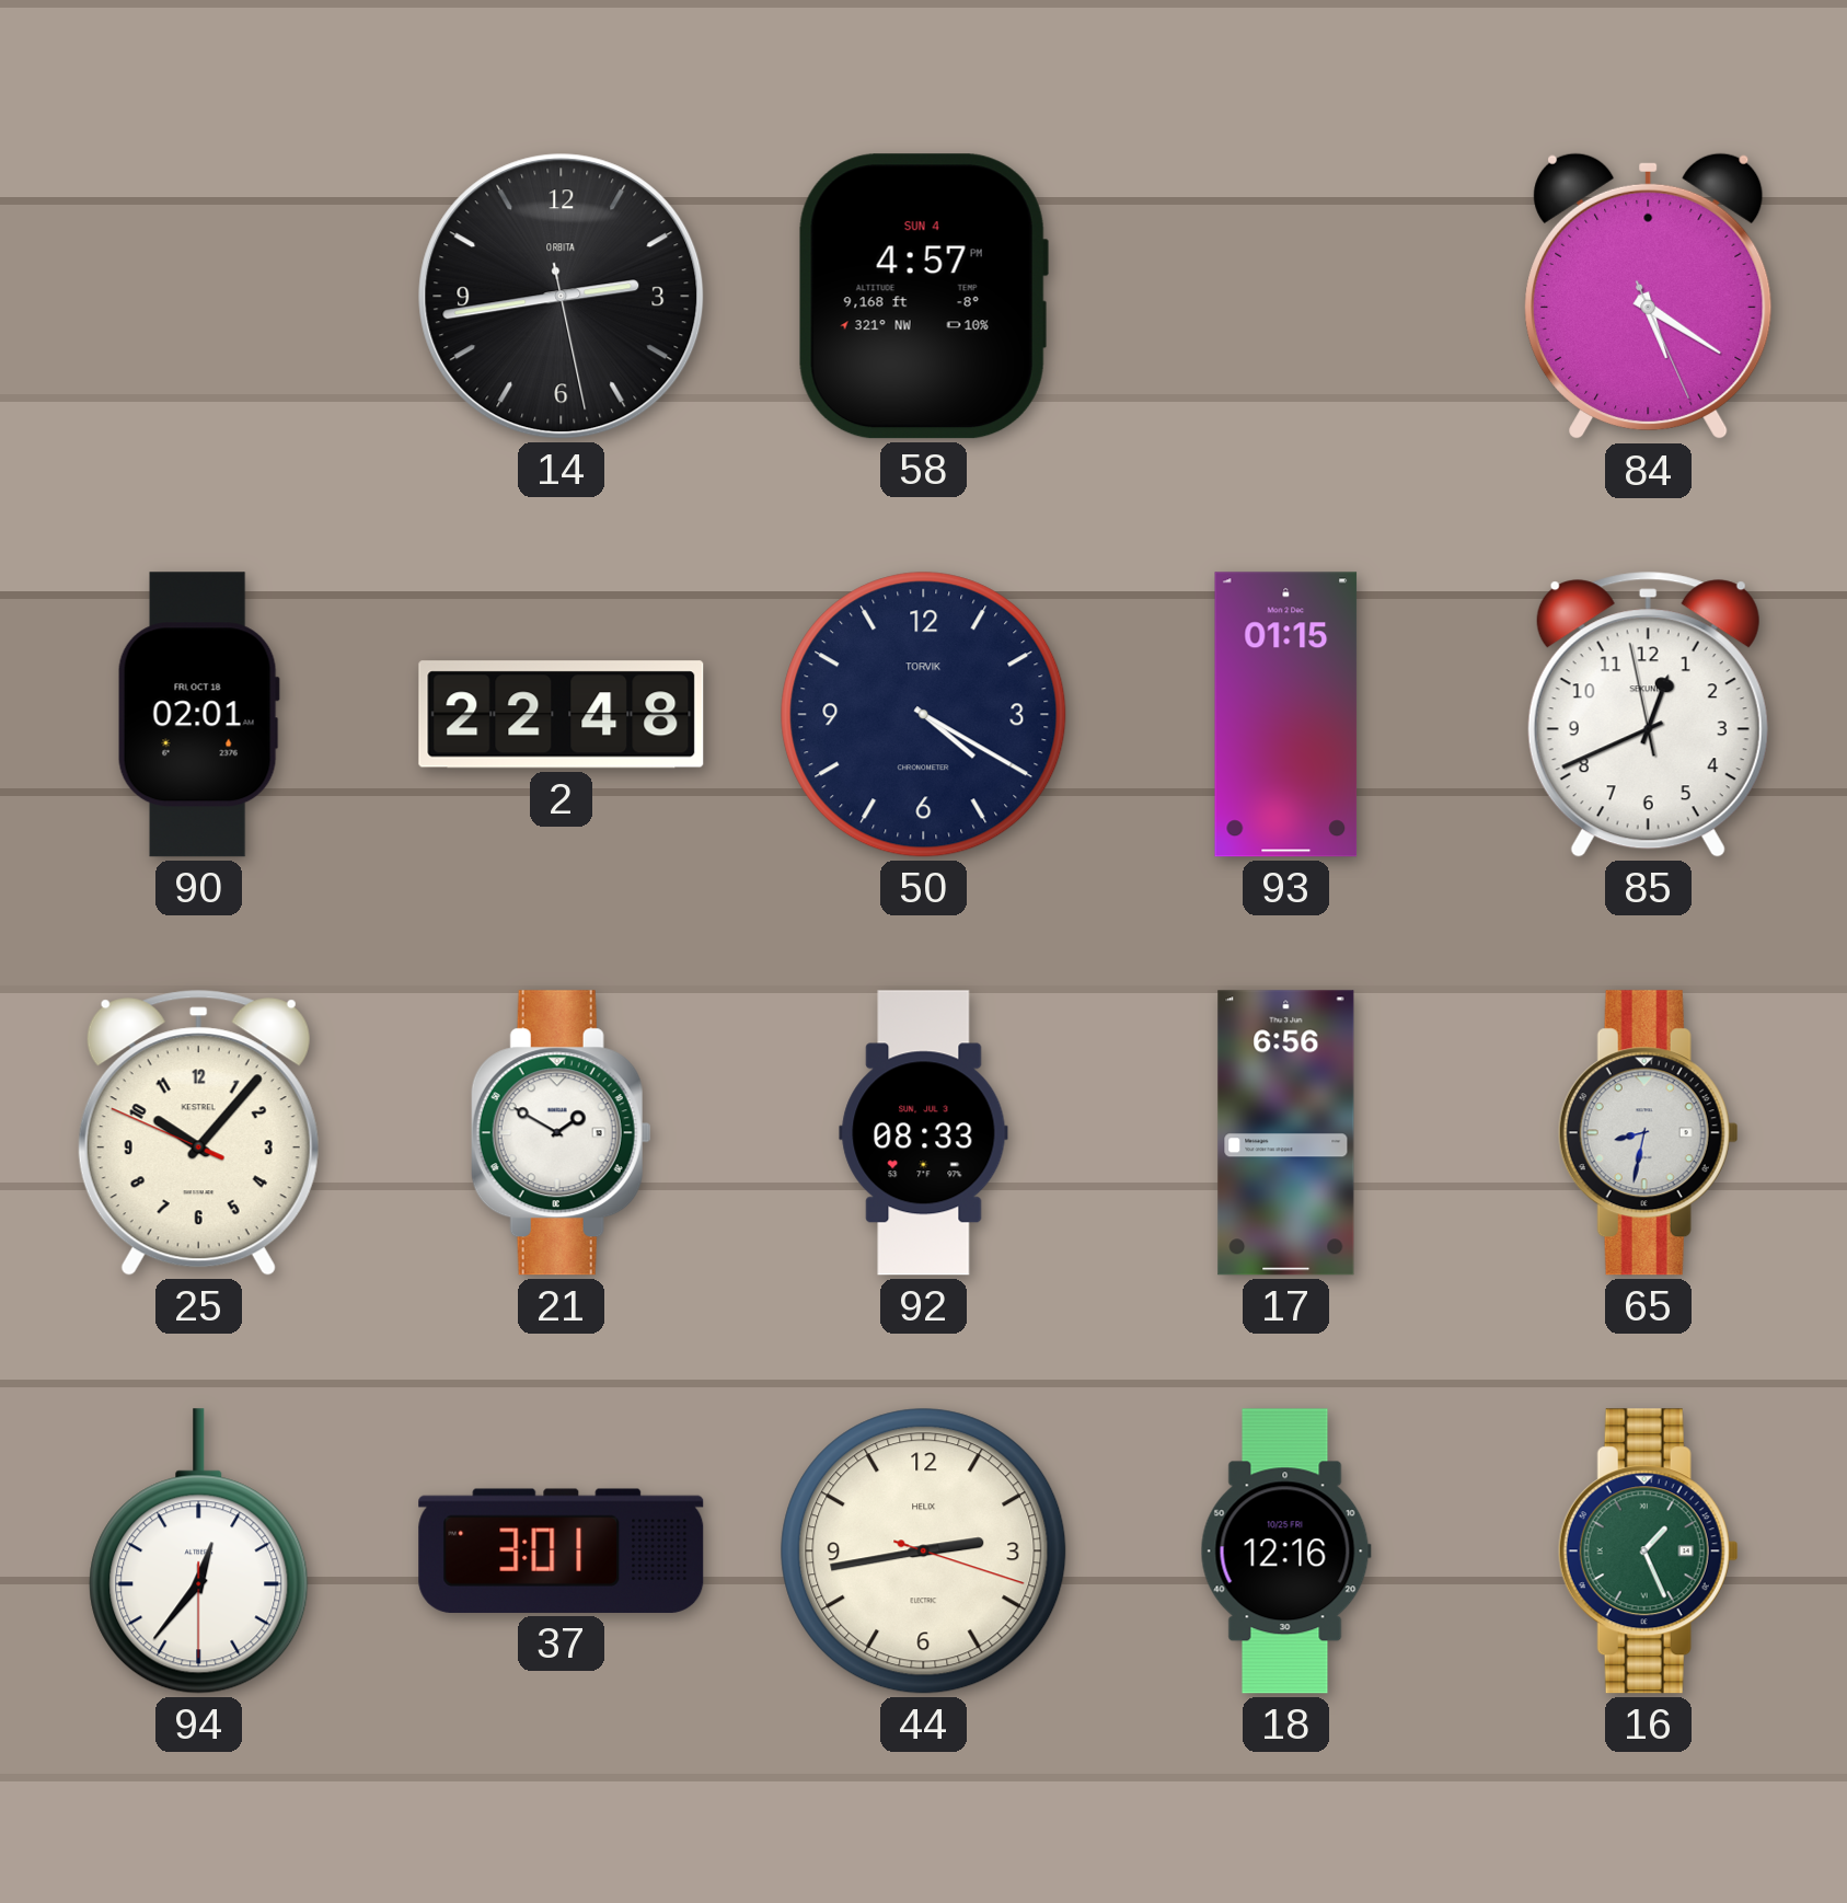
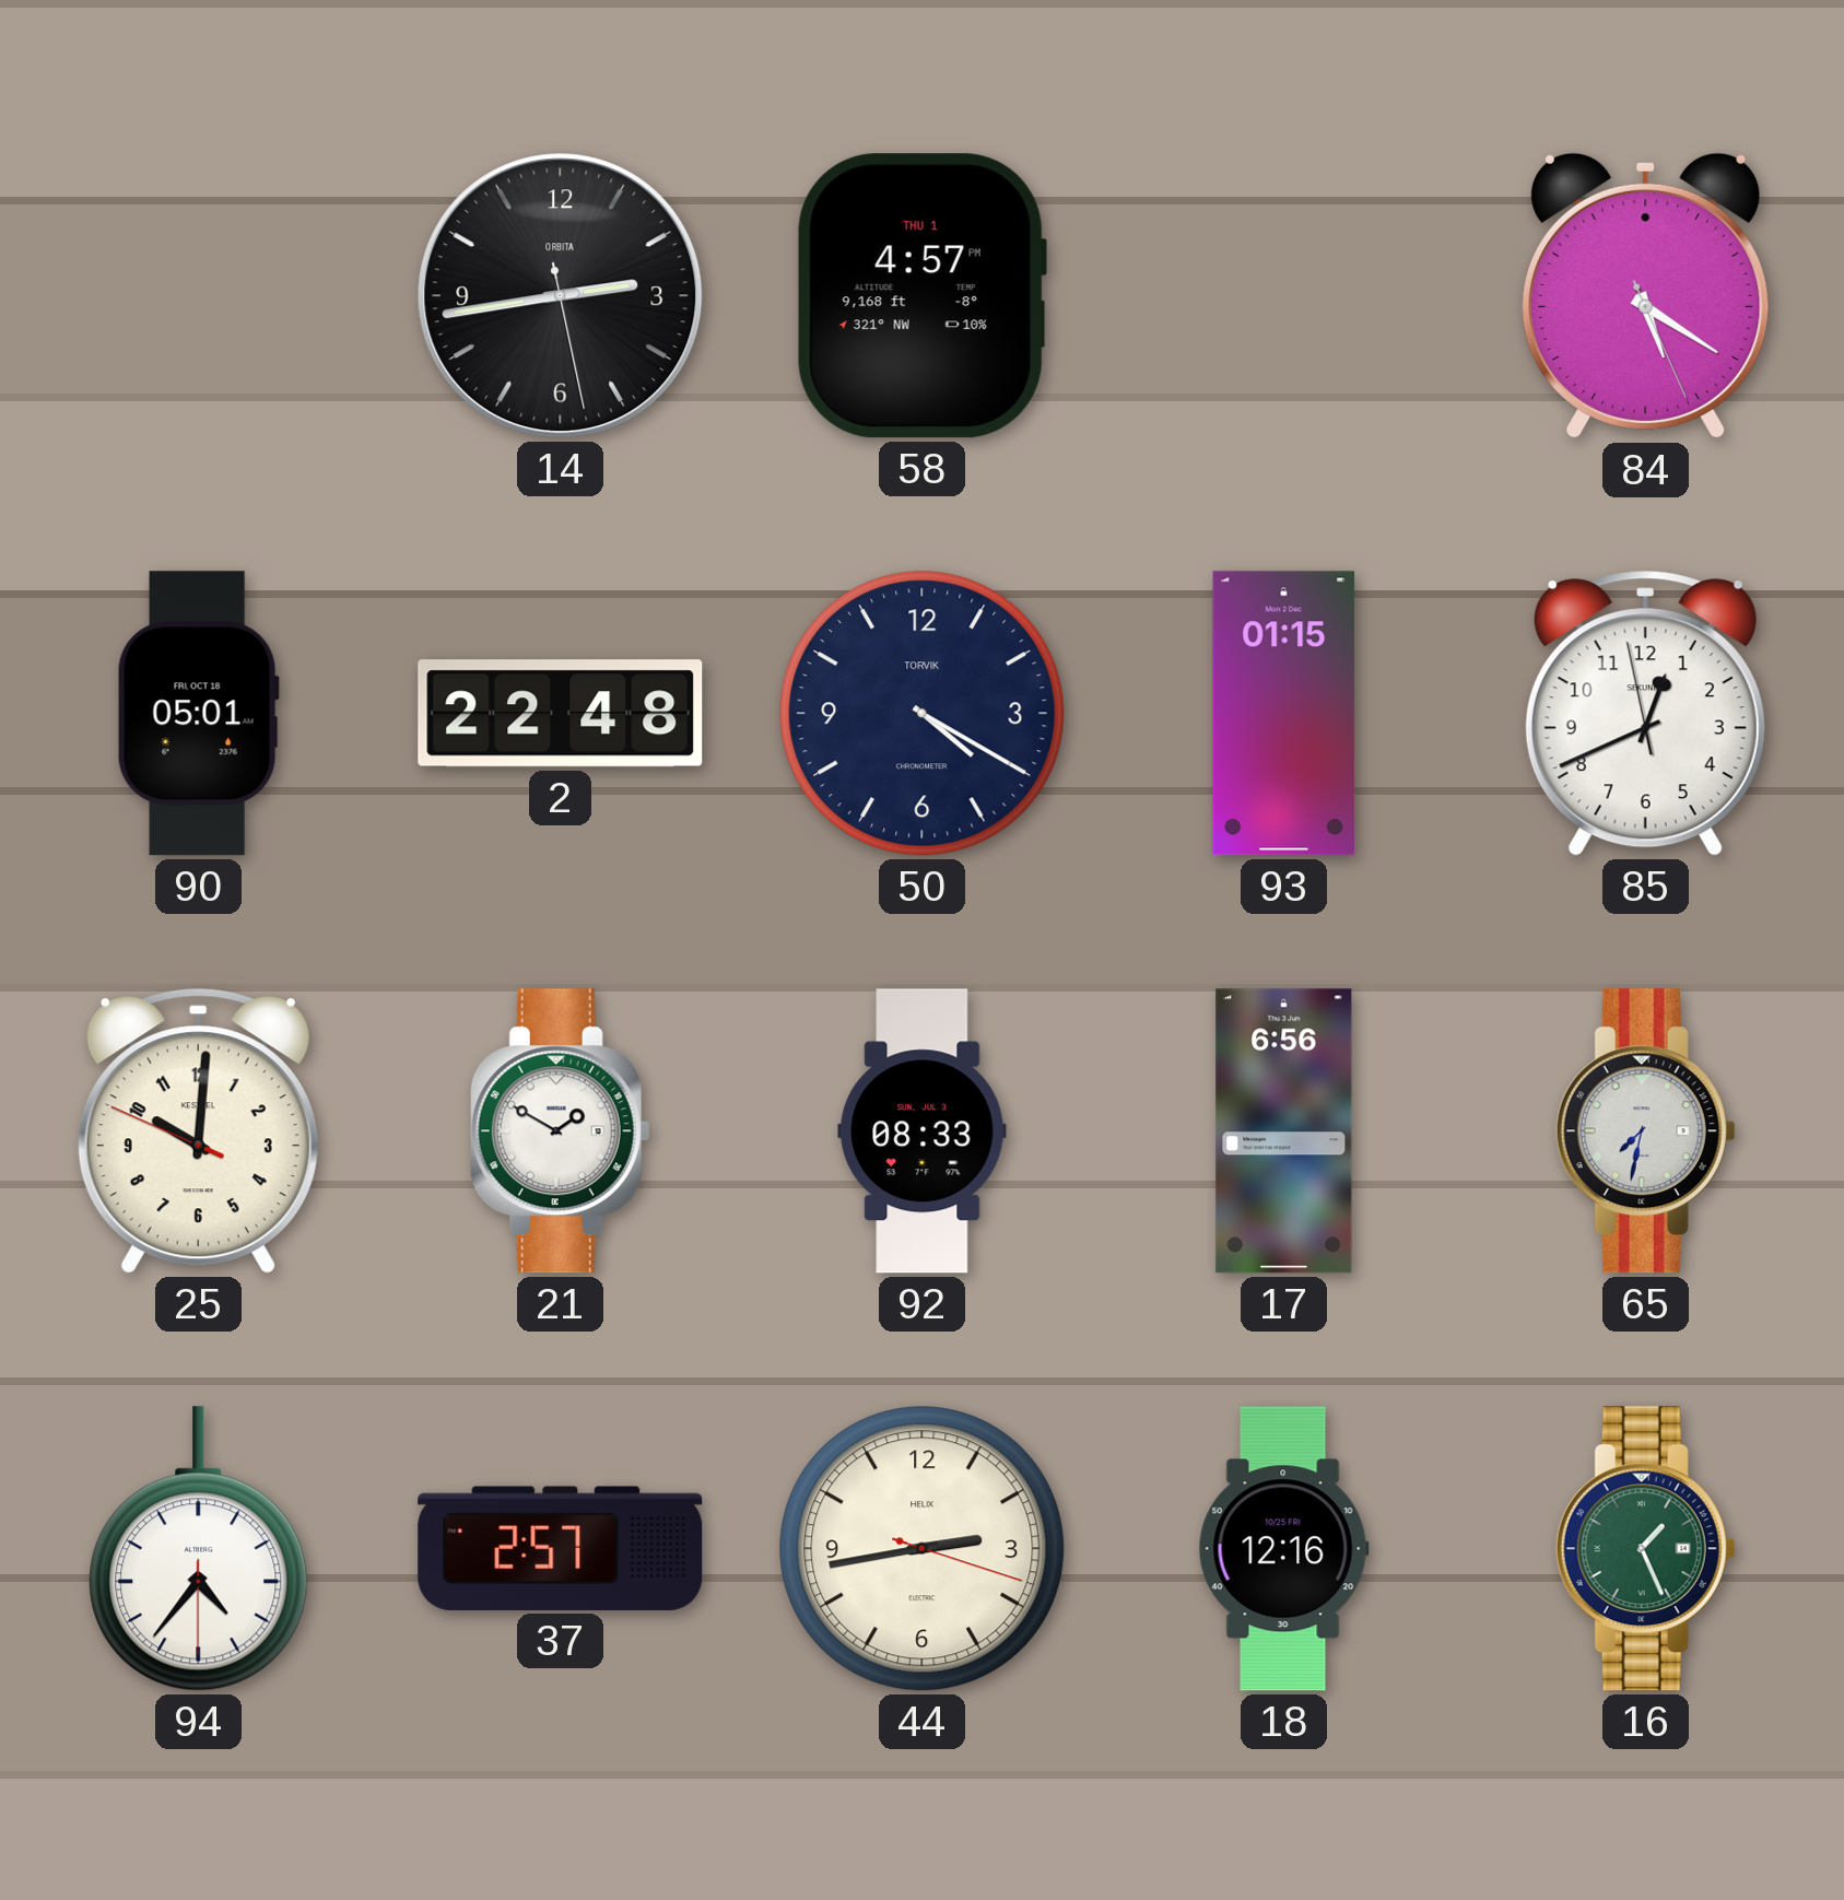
58 date: SUN 4 -> THU 1 (921, 296)
90: 02:01 -> 05:01 (198, 714)
25: 10:06 -> 10:00 (198, 1131)
65: 8:32 -> 7:32 (1645, 1131)
94: 12:36 -> 4:36 (199, 1549)
37: 3:01 -> 2:57 (561, 1548)
